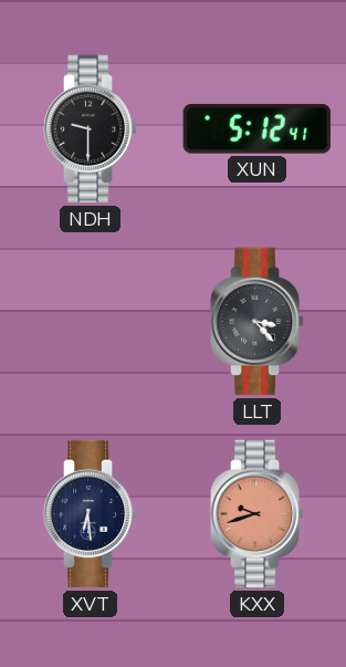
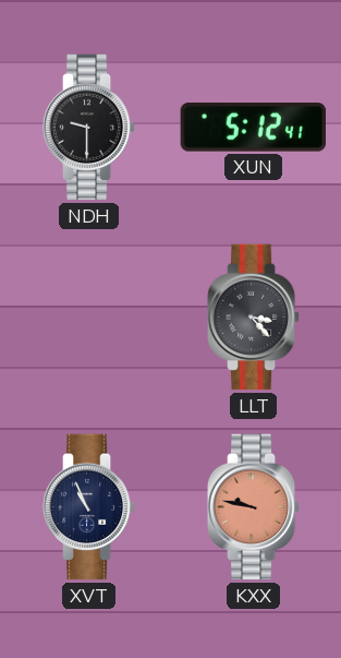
XVT: 6:29 -> 10:56 (89, 507)
KXX: 9:42 -> 9:47 (254, 507)
